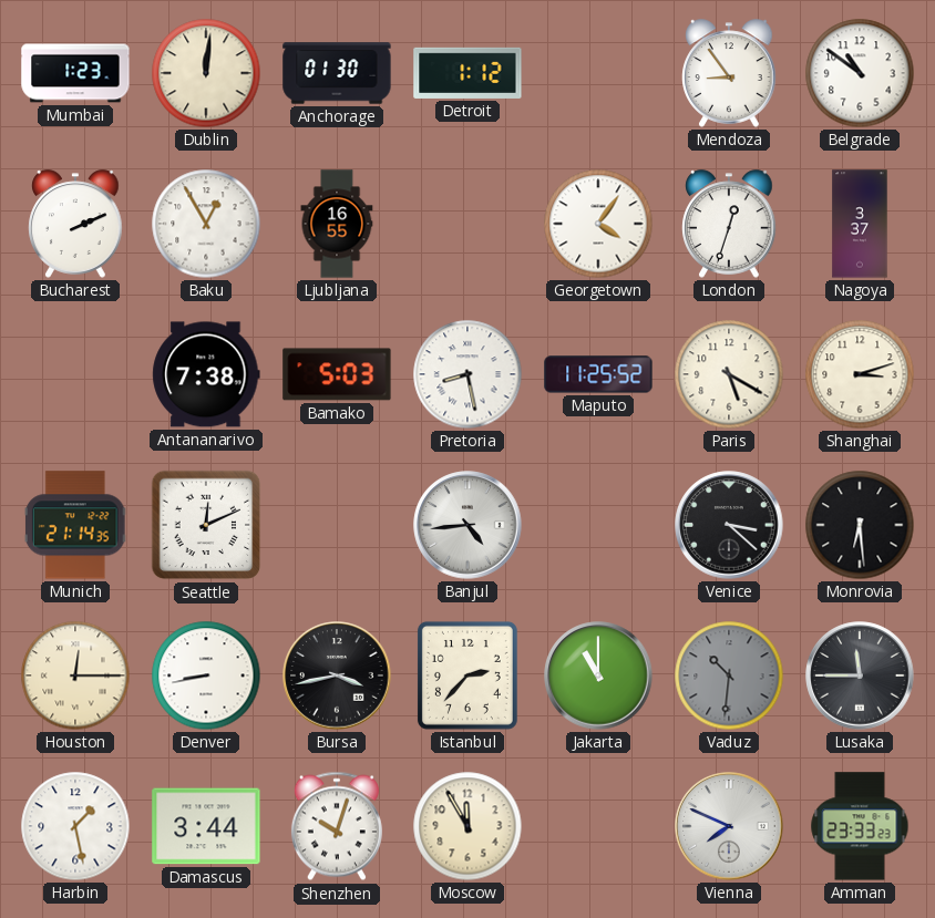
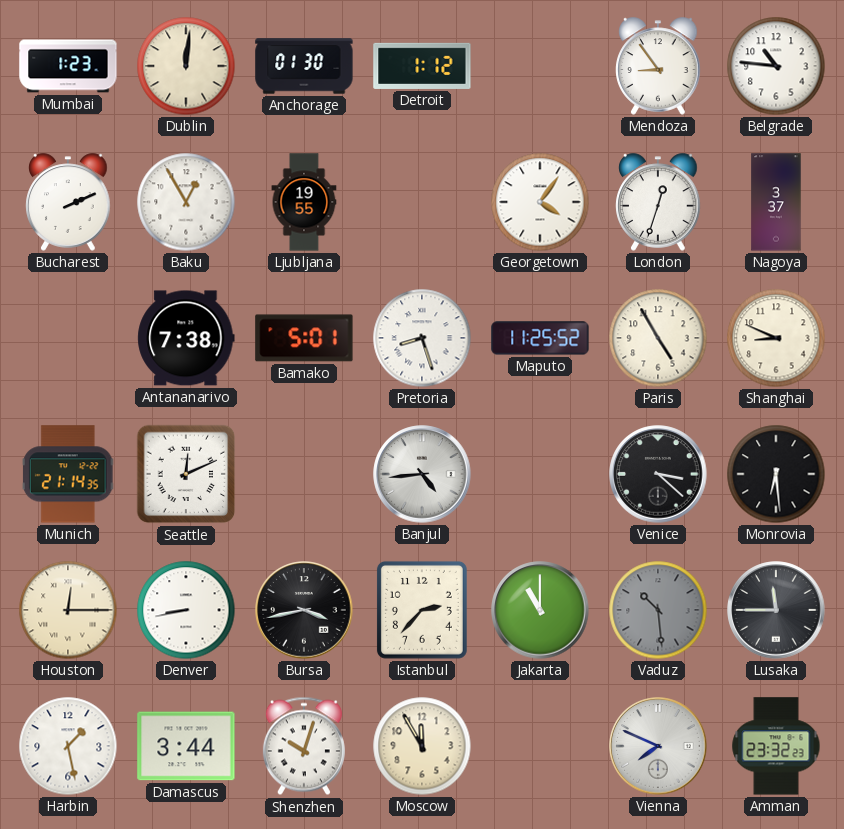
Belgrade: 10:51 -> 10:46 (776, 66)
Ljubljana: 16:55 -> 19:55 (304, 202)
Bamako: 5:03 -> 5:01 (304, 338)
Pretoria: 8:28 -> 8:27 (422, 338)
Paris: 5:20 -> 4:55 (658, 338)
Shanghai: 3:12 -> 8:49 (776, 338)
Vaduz: 10:31 -> 10:29 (658, 610)
Amman: 23:33 -> 23:32 (776, 746)
